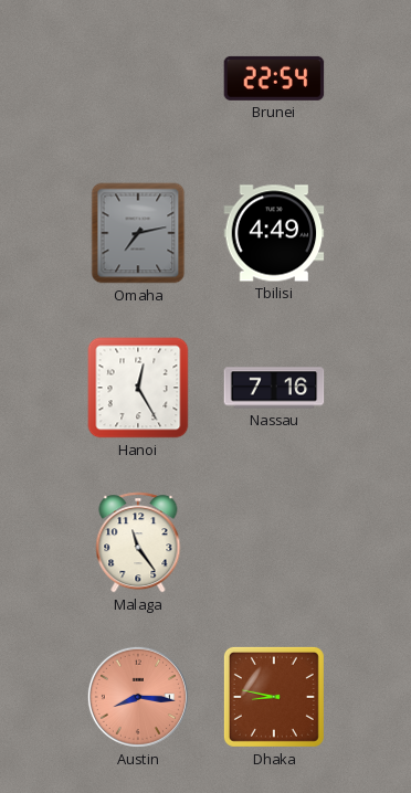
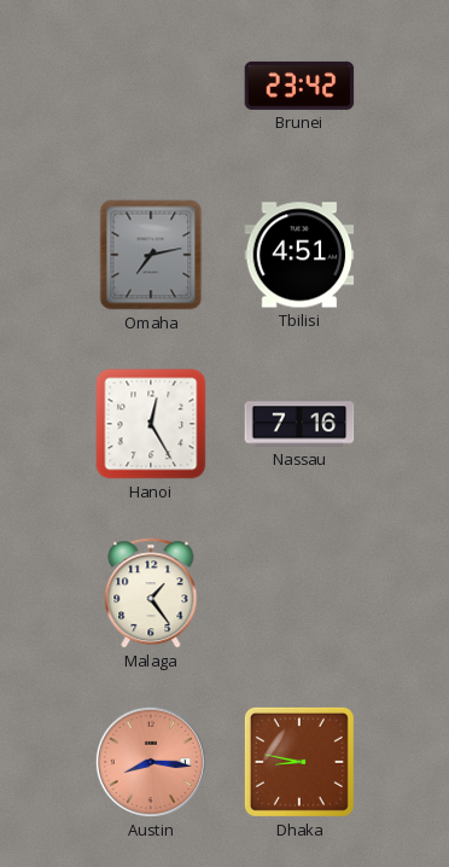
Brunei: 22:54 -> 23:42 (299, 86)
Tbilisi: 4:49 -> 4:51 (299, 255)
Malaga: 11:24 -> 1:24 (151, 593)
